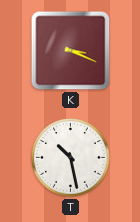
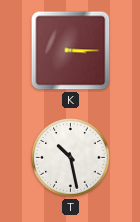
K: 3:19 -> 3:15 (71, 51)
